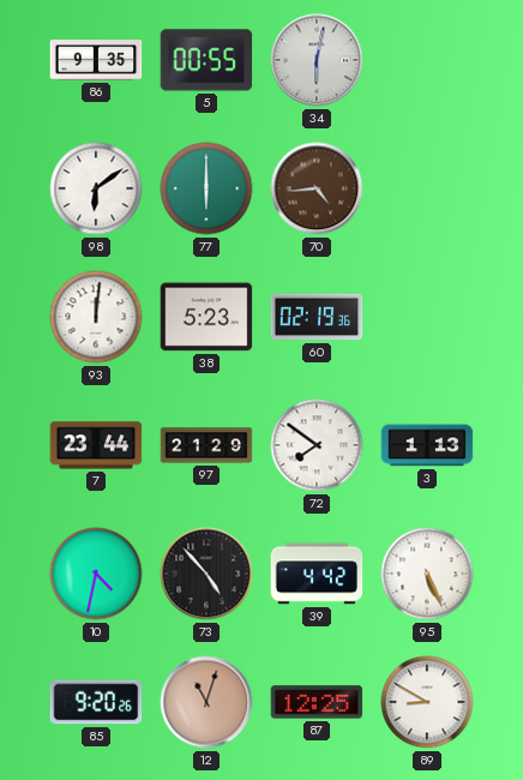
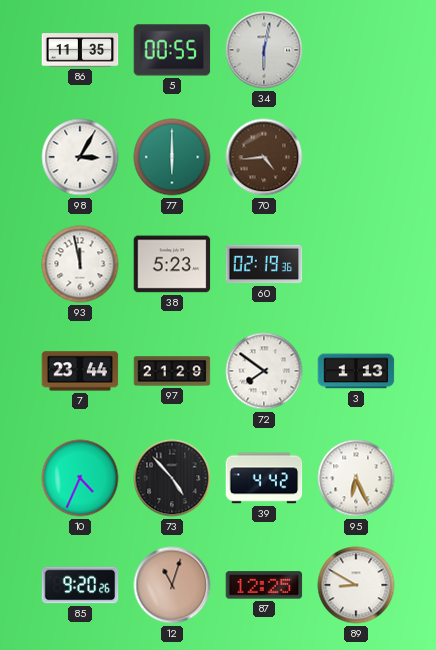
86: 9:35 -> 11:35 (80, 50)
98: 6:09 -> 3:05 (80, 157)
93: 12:01 -> 11:58 (80, 264)
10: 4:32 -> 4:34 (80, 478)
95: 5:26 -> 6:26 (356, 478)
